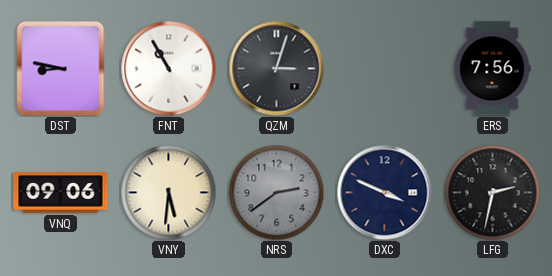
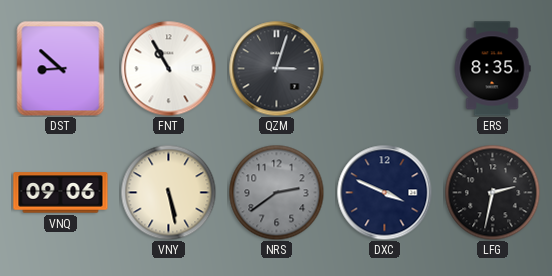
DST: 8:47 -> 8:52 (61, 68)
ERS: 7:56 -> 8:35 (492, 69)
VNY: 5:31 -> 5:28 (168, 192)
